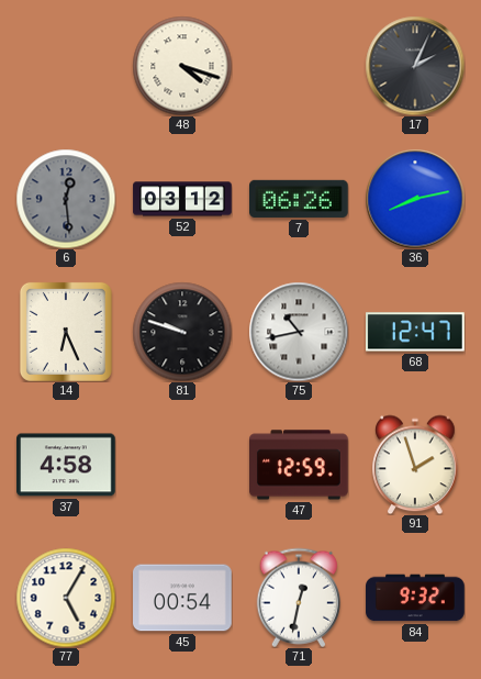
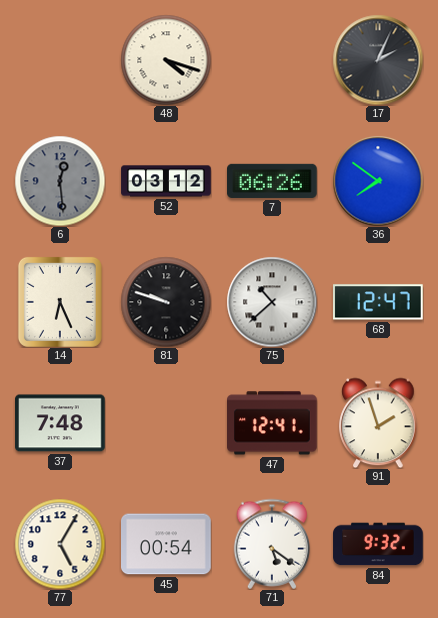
36: 8:13 -> 7:51 (378, 181)
75: 10:43 -> 10:38 (272, 302)
37: 4:58 -> 7:48 (61, 423)
47: 12:59 -> 12:41 (273, 423)
71: 12:32 -> 5:21 (271, 544)
